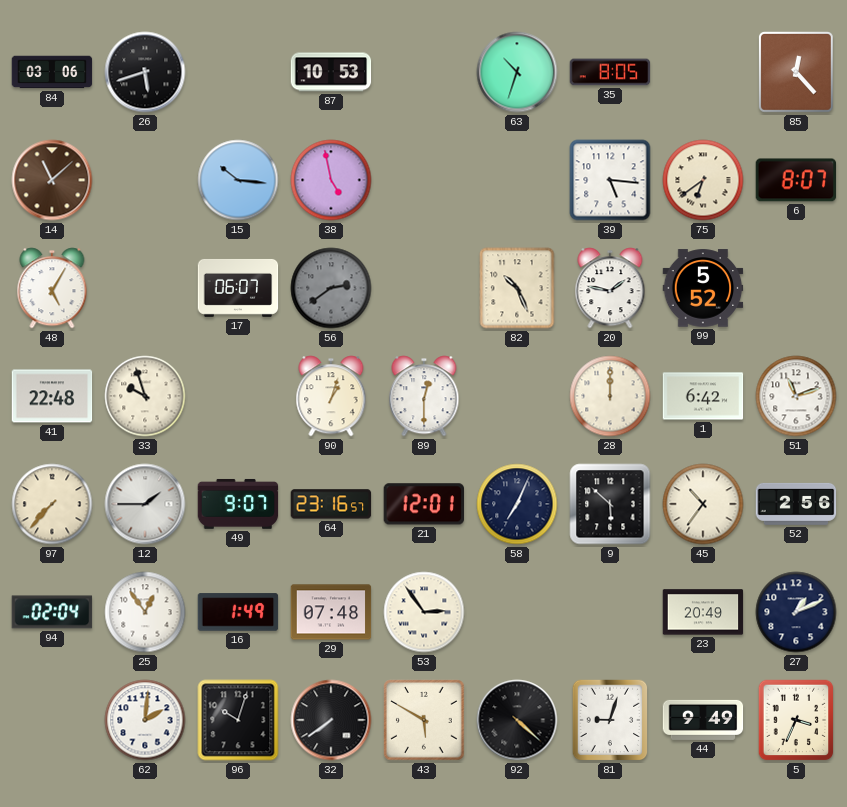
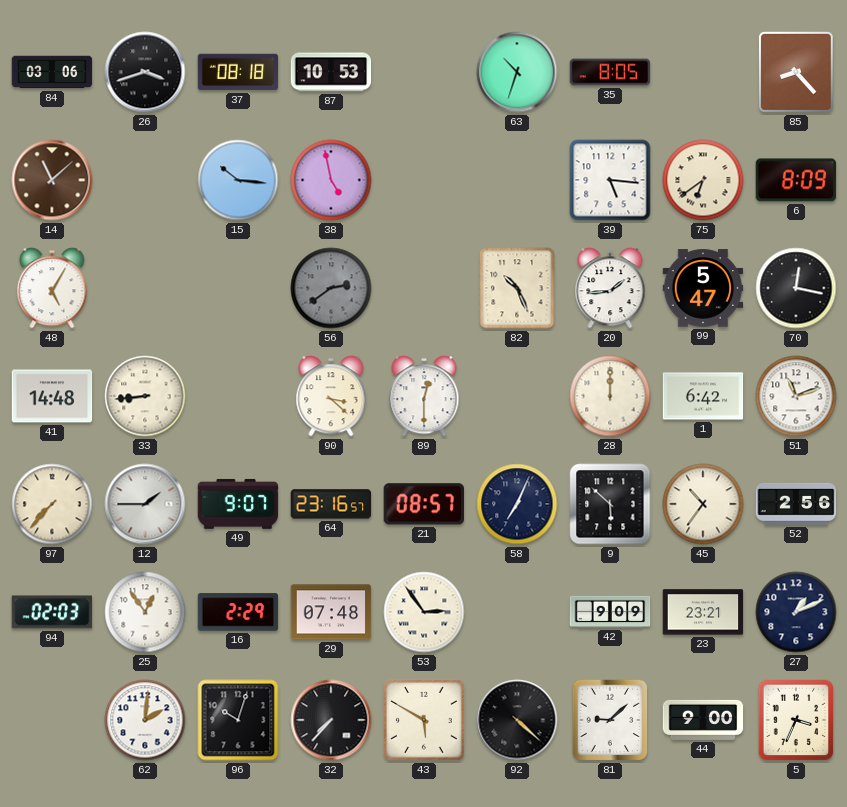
26: 5:42 -> 3:42 (145, 72)
37: none -> 08:18 (238, 72)
85: 12:23 -> 8:23 (796, 73)
6: 8:07 -> 8:09 (796, 180)
17: 06:07 -> none (238, 288)
20: 1:47 -> 1:44 (610, 288)
99: 5:52 -> 5:47 (703, 288)
70: none -> 12:17 (796, 288)
41: 22:48 -> 14:48 (52, 396)
33: 9:57 -> 8:44 (145, 396)
90: 1:03 -> 3:22 (331, 396)
21: 12:01 -> 08:57 (423, 504)
94: 02:04 -> 02:03 (52, 612)
16: 1:49 -> 2:29 (238, 612)
42: none -> 9:09 (610, 612)
23: 20:49 -> 23:21 (703, 612)
32: 7:39 -> 7:37 (331, 720)
81: 9:03 -> 9:08 (610, 720)
44: 9:49 -> 9:00 (703, 720)
